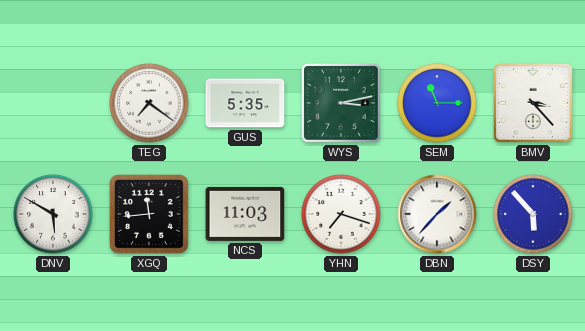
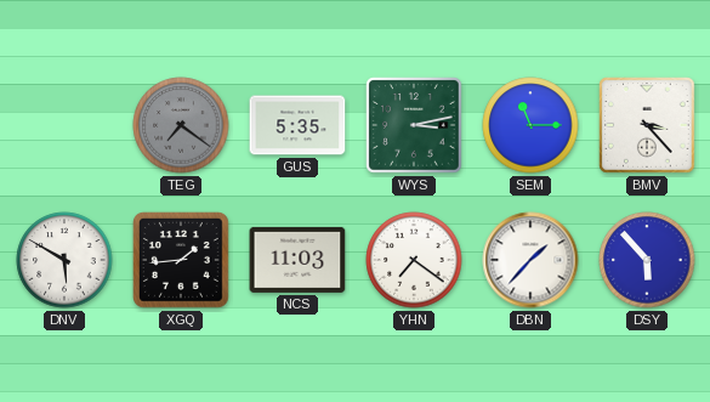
TEG dial: white -> grey (181, 125)
XGQ: 11:44 -> 1:44 (182, 261)
YHN: 7:18 -> 7:21 (414, 260)
